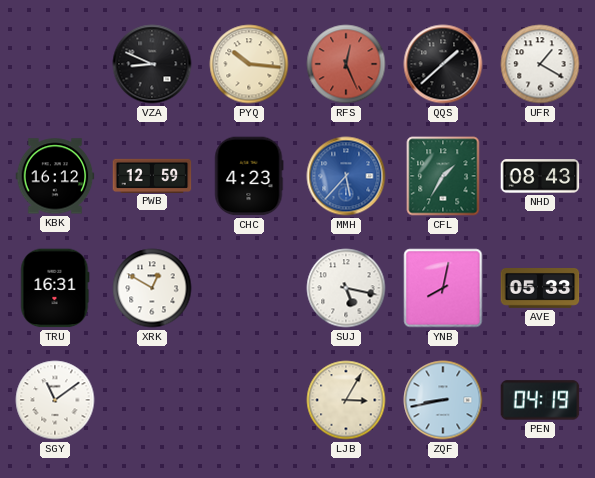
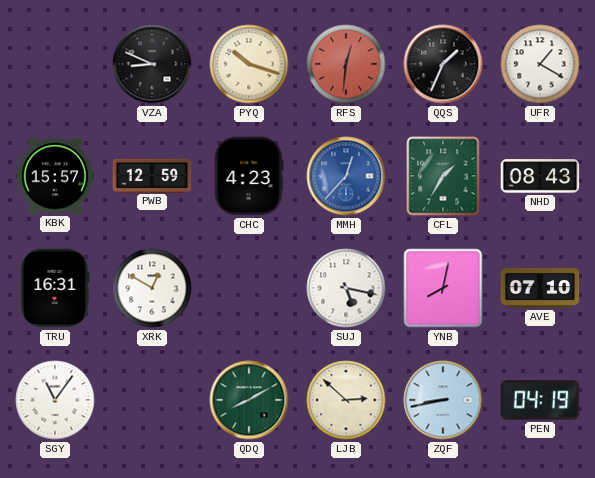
PYQ: 10:16 -> 10:18 (249, 64)
RFS: 12:26 -> 12:31 (346, 64)
QQS: 1:38 -> 1:34 (443, 64)
KBK: 16:12 -> 15:57 (55, 176)
MMH: 5:37 -> 12:37 (346, 176)
AVE: 05:33 -> 07:10 (540, 289)
SGY: 11:09 -> 11:06 (55, 400)
QDQ: none -> 8:10 (249, 400)
LJB: 3:05 -> 2:52 (346, 400)
